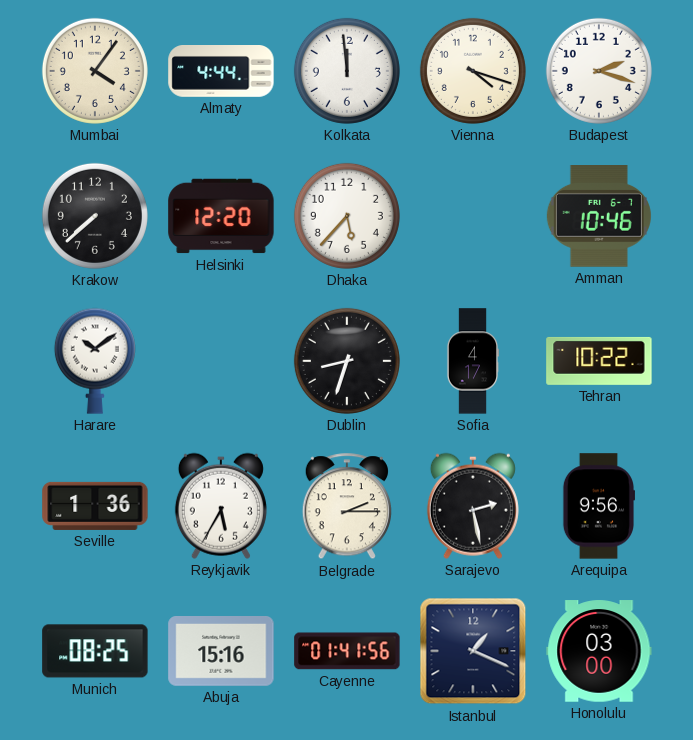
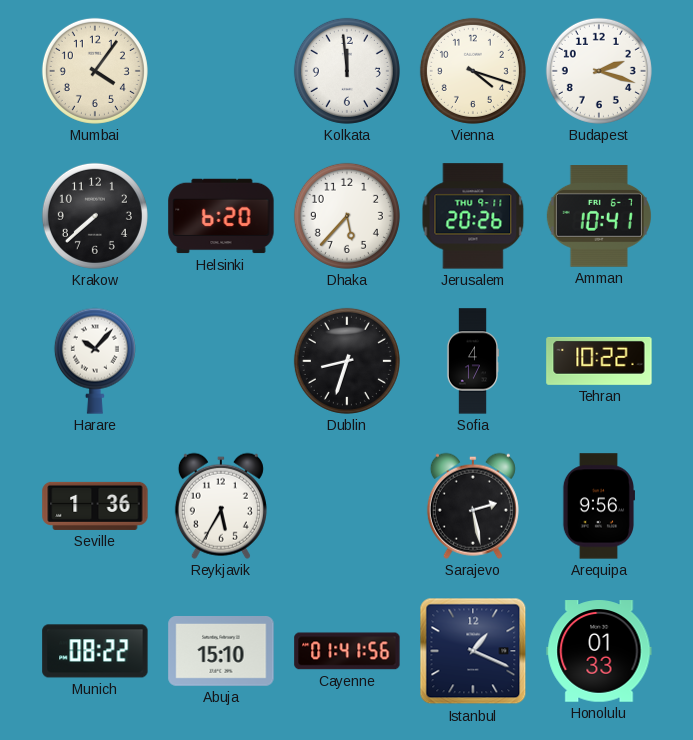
Almaty: 4:44 -> none (221, 72)
Helsinki: 12:20 -> 6:20 (221, 216)
Jerusalem: none -> 20:26 (473, 216)
Amman: 10:46 -> 10:41 (599, 217)
Harare: 10:09 -> 10:07 (95, 361)
Belgrade: 2:15 -> none (347, 507)
Munich: 08:25 -> 08:22 (95, 651)
Abuja: 15:16 -> 15:10 (221, 652)
Honolulu: 03:00 -> 01:33 (599, 651)
